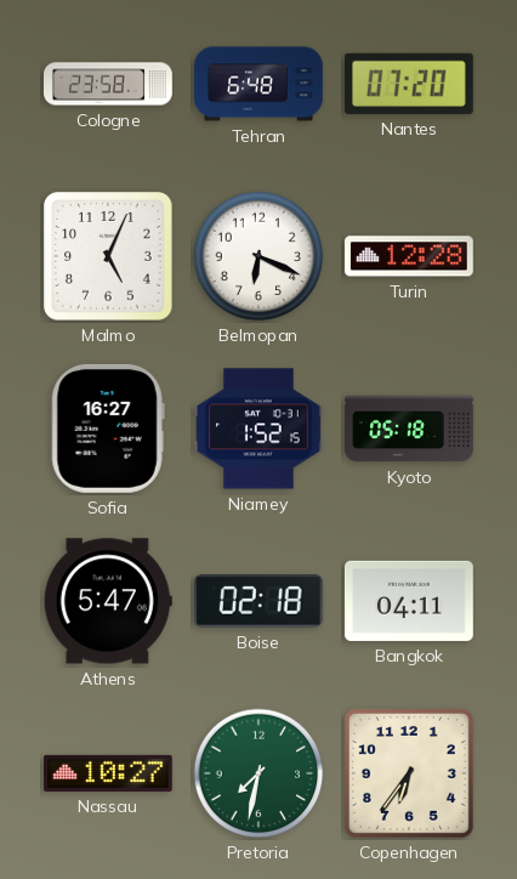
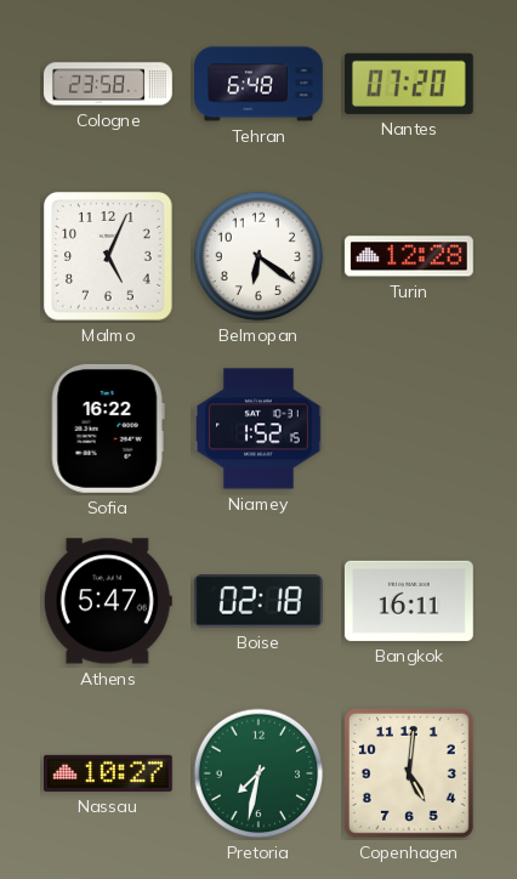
Belmopan: 6:19 -> 6:21 (258, 256)
Sofia: 16:27 -> 16:22 (108, 429)
Kyoto: 05:18 -> none (409, 429)
Bangkok: 04:11 -> 16:11 (409, 601)
Copenhagen: 6:36 -> 5:01 (409, 773)
